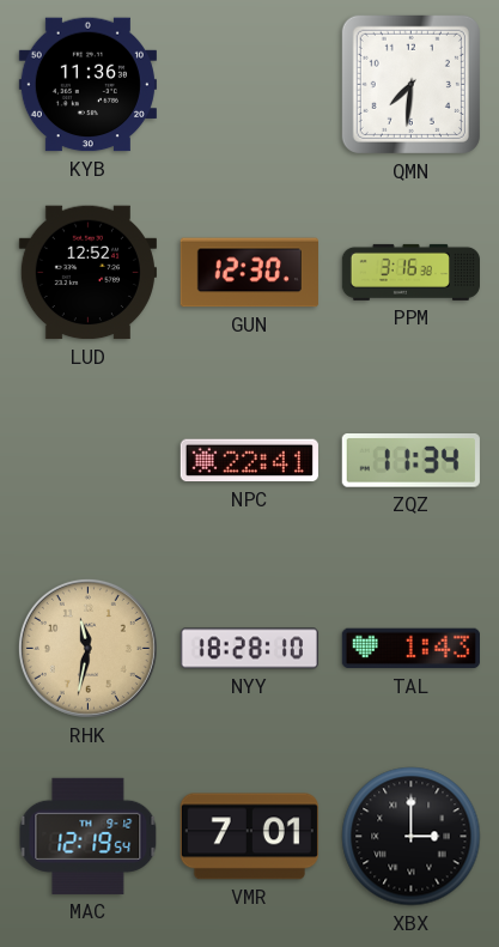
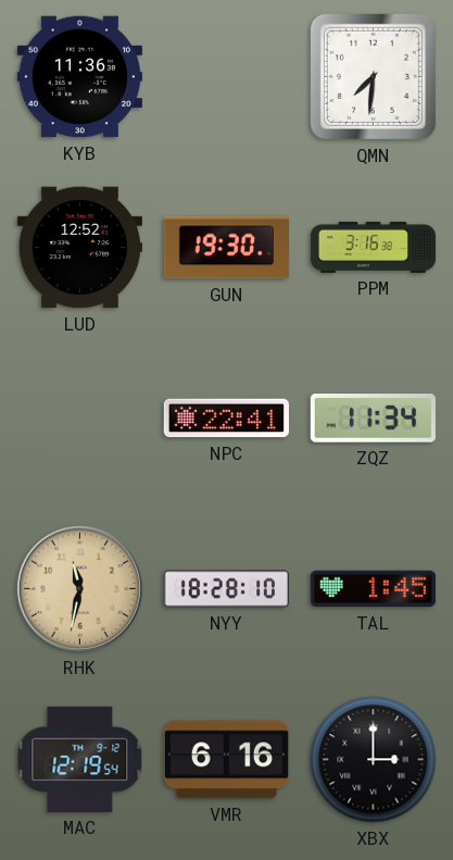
GUN: 12:30 -> 19:30 (226, 248)
TAL: 1:43 -> 1:45 (373, 589)
VMR: 7:01 -> 6:16 (226, 760)
